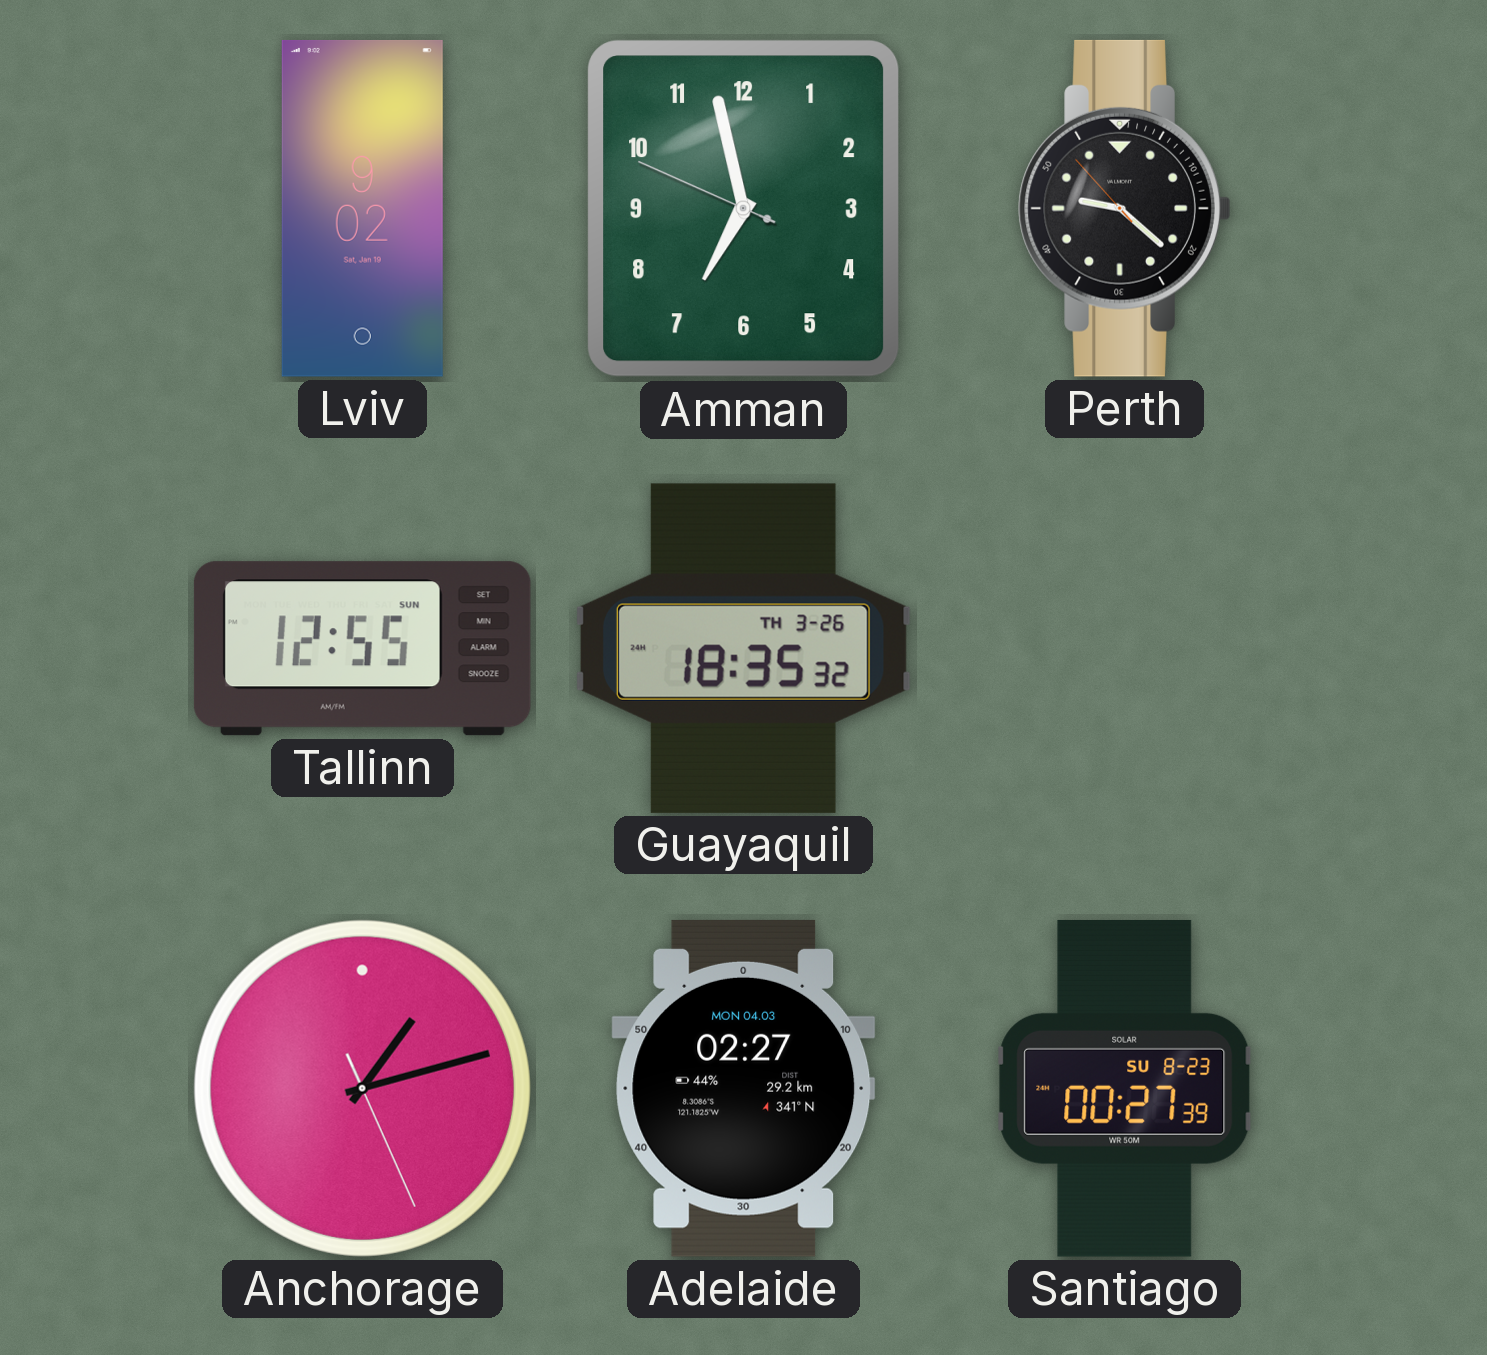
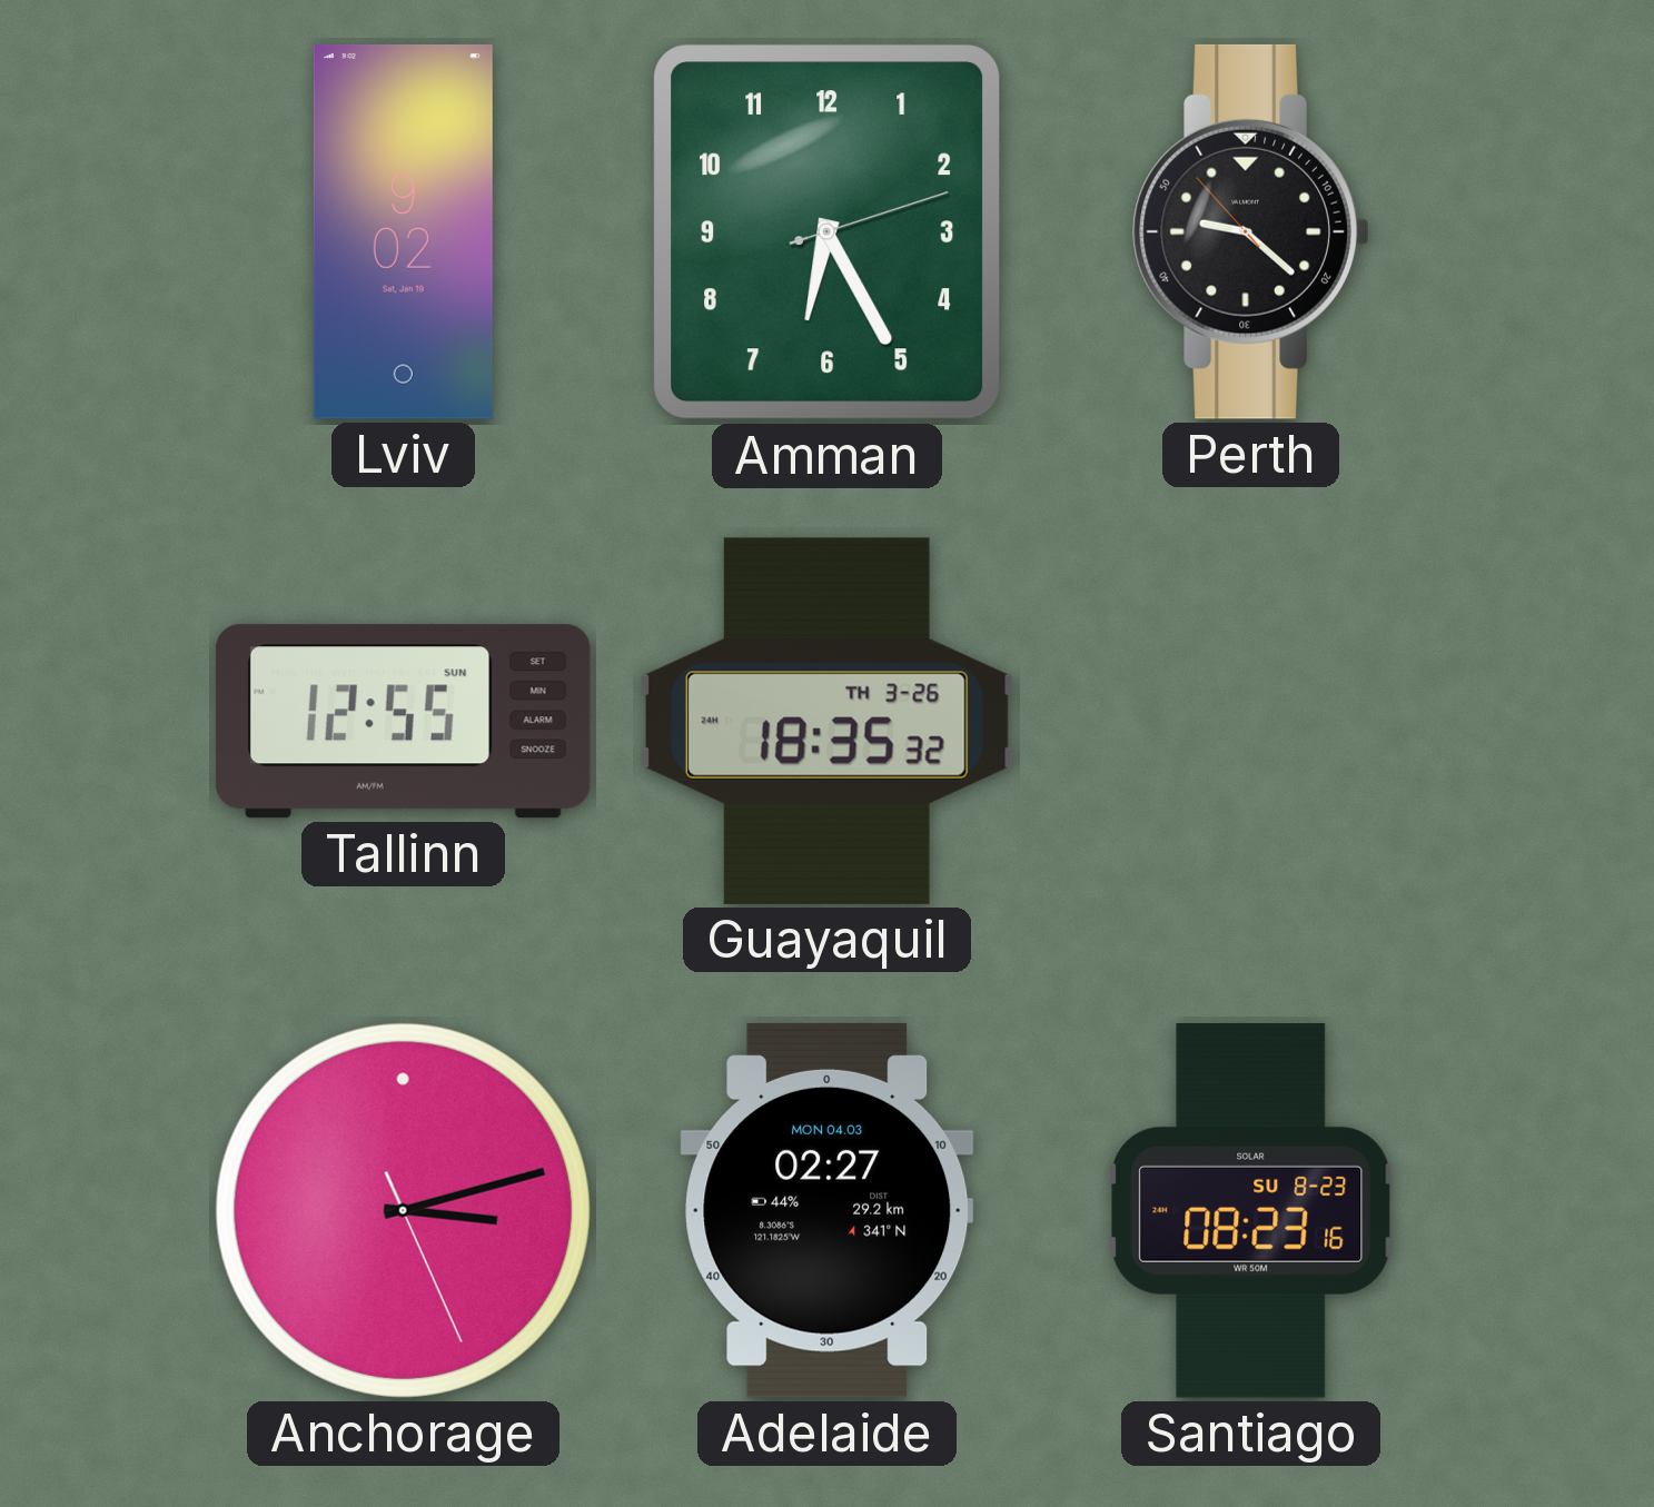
Amman: 6:57 -> 6:25 (828, 232)
Anchorage: 1:12 -> 3:12 (403, 1210)
Santiago: 00:27 -> 08:23 (1251, 1210)
